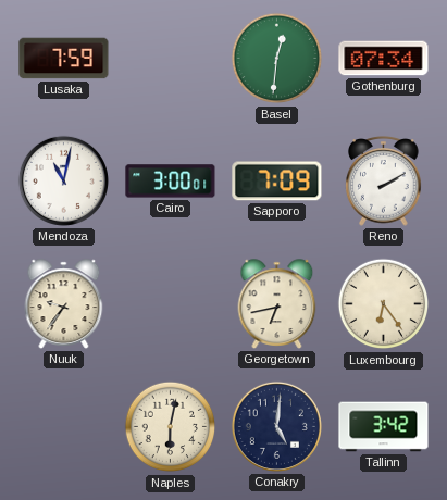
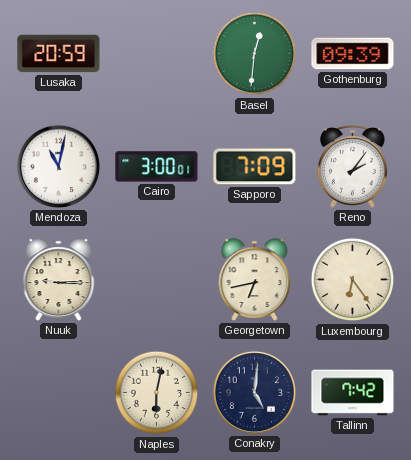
Lusaka: 7:59 -> 20:59 (59, 54)
Gothenburg: 07:34 -> 09:39 (353, 54)
Reno: 2:10 -> 2:06 (353, 167)
Nuuk: 9:36 -> 9:15 (59, 280)
Tallinn: 3:42 -> 7:42 (353, 393)
